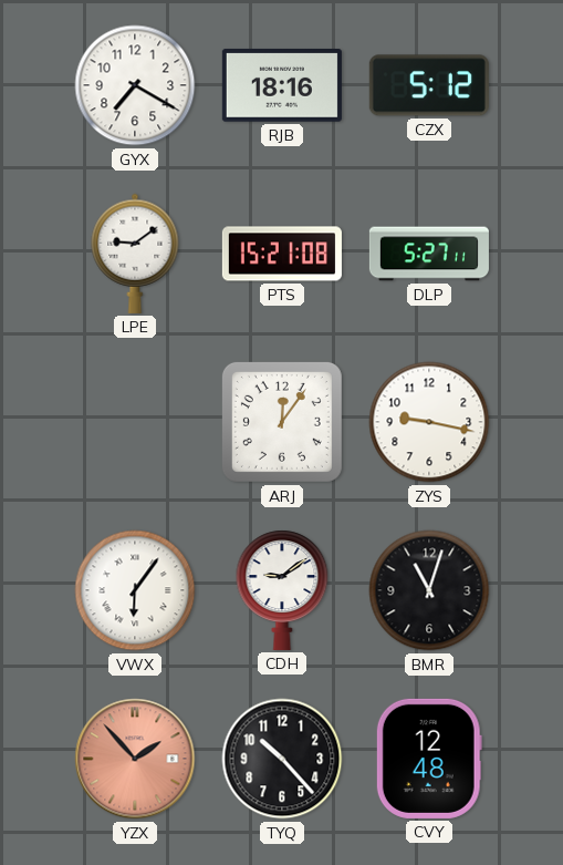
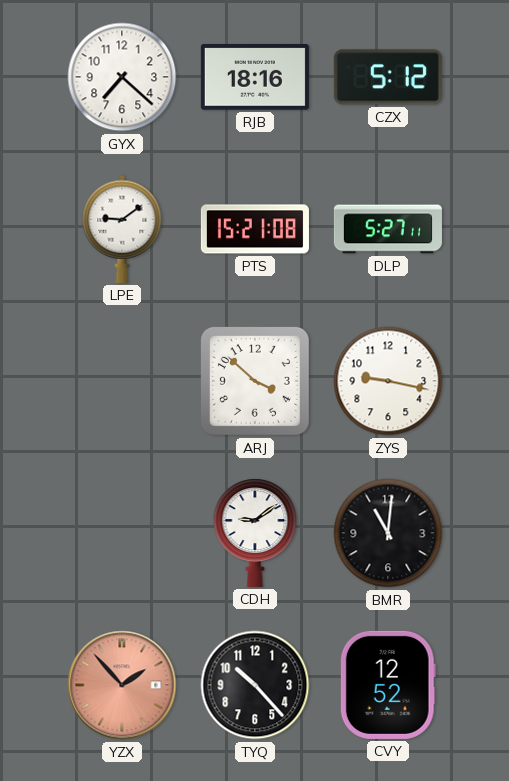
GYX: 7:20 -> 7:22 (122, 77)
ARJ: 12:06 -> 3:52 (255, 381)
VWX: 6:06 -> none (135, 590)
BMR: 11:03 -> 11:01 (388, 533)
CVY: 12:48 -> 12:52 (388, 685)
